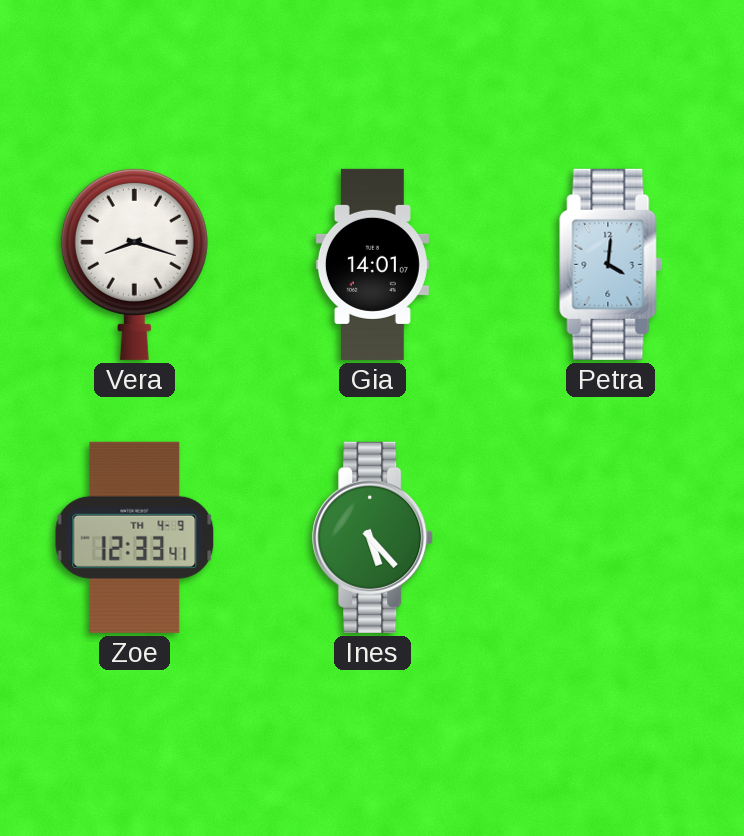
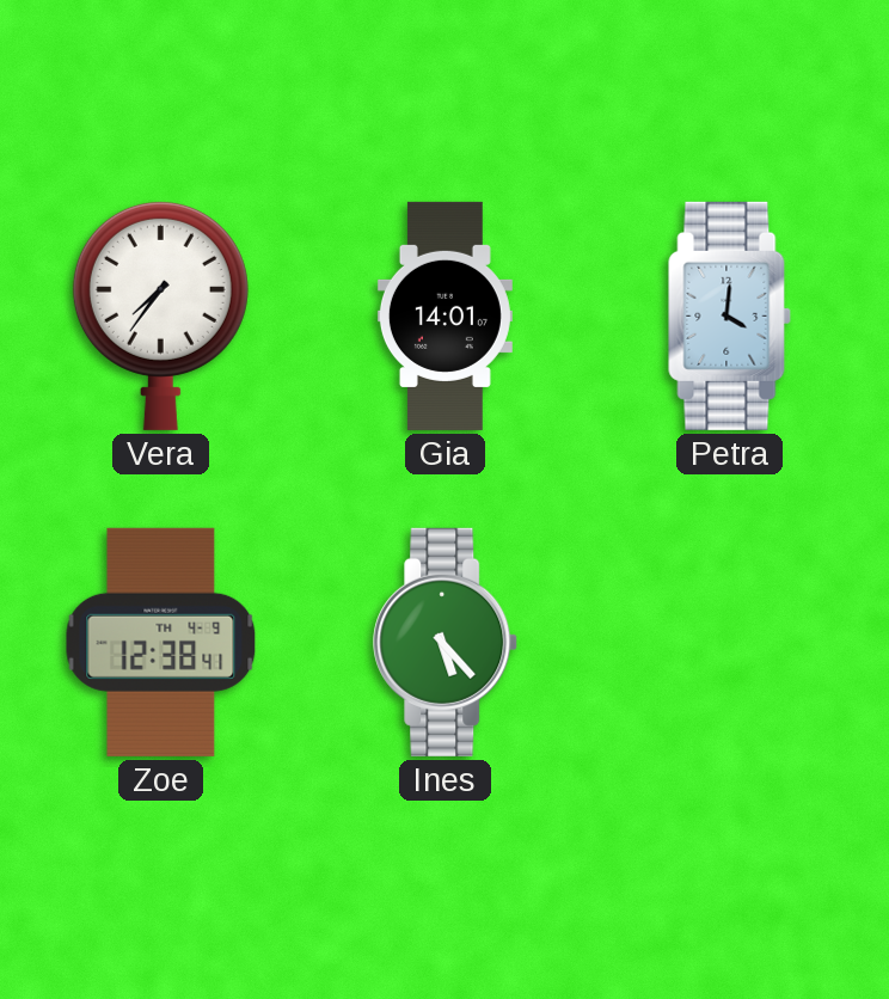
Vera: 8:18 -> 7:36 (160, 315)
Zoe: 12:33 -> 12:38 (161, 642)
